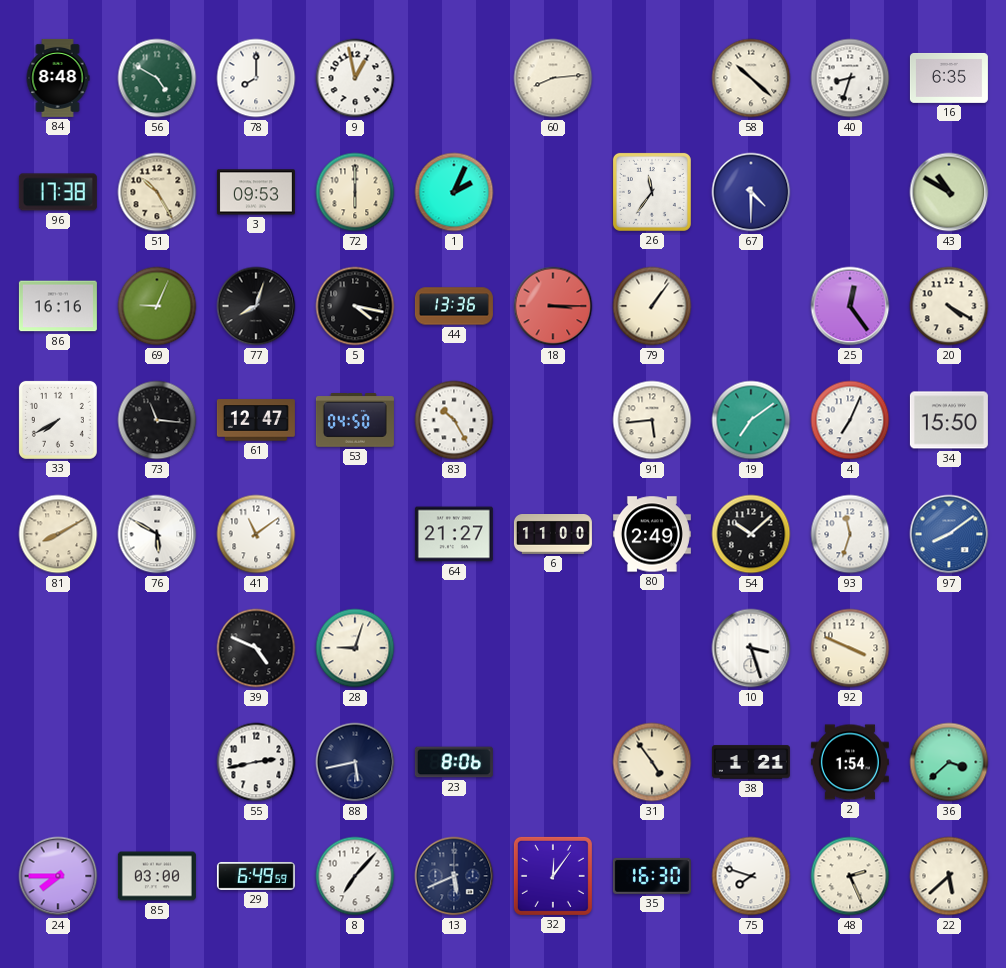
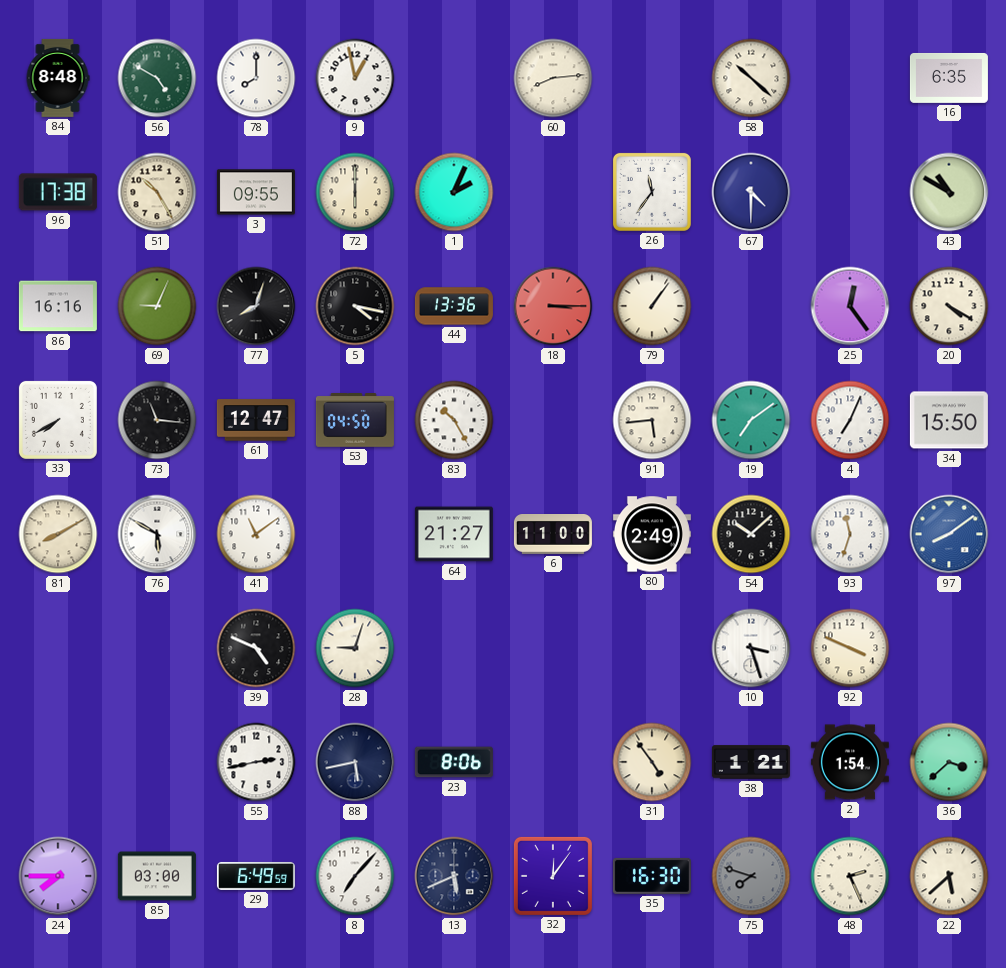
40: 8:33 -> none (850, 78)
3: 09:53 -> 09:55 (256, 192)
75 dial: white -> grey (751, 876)
